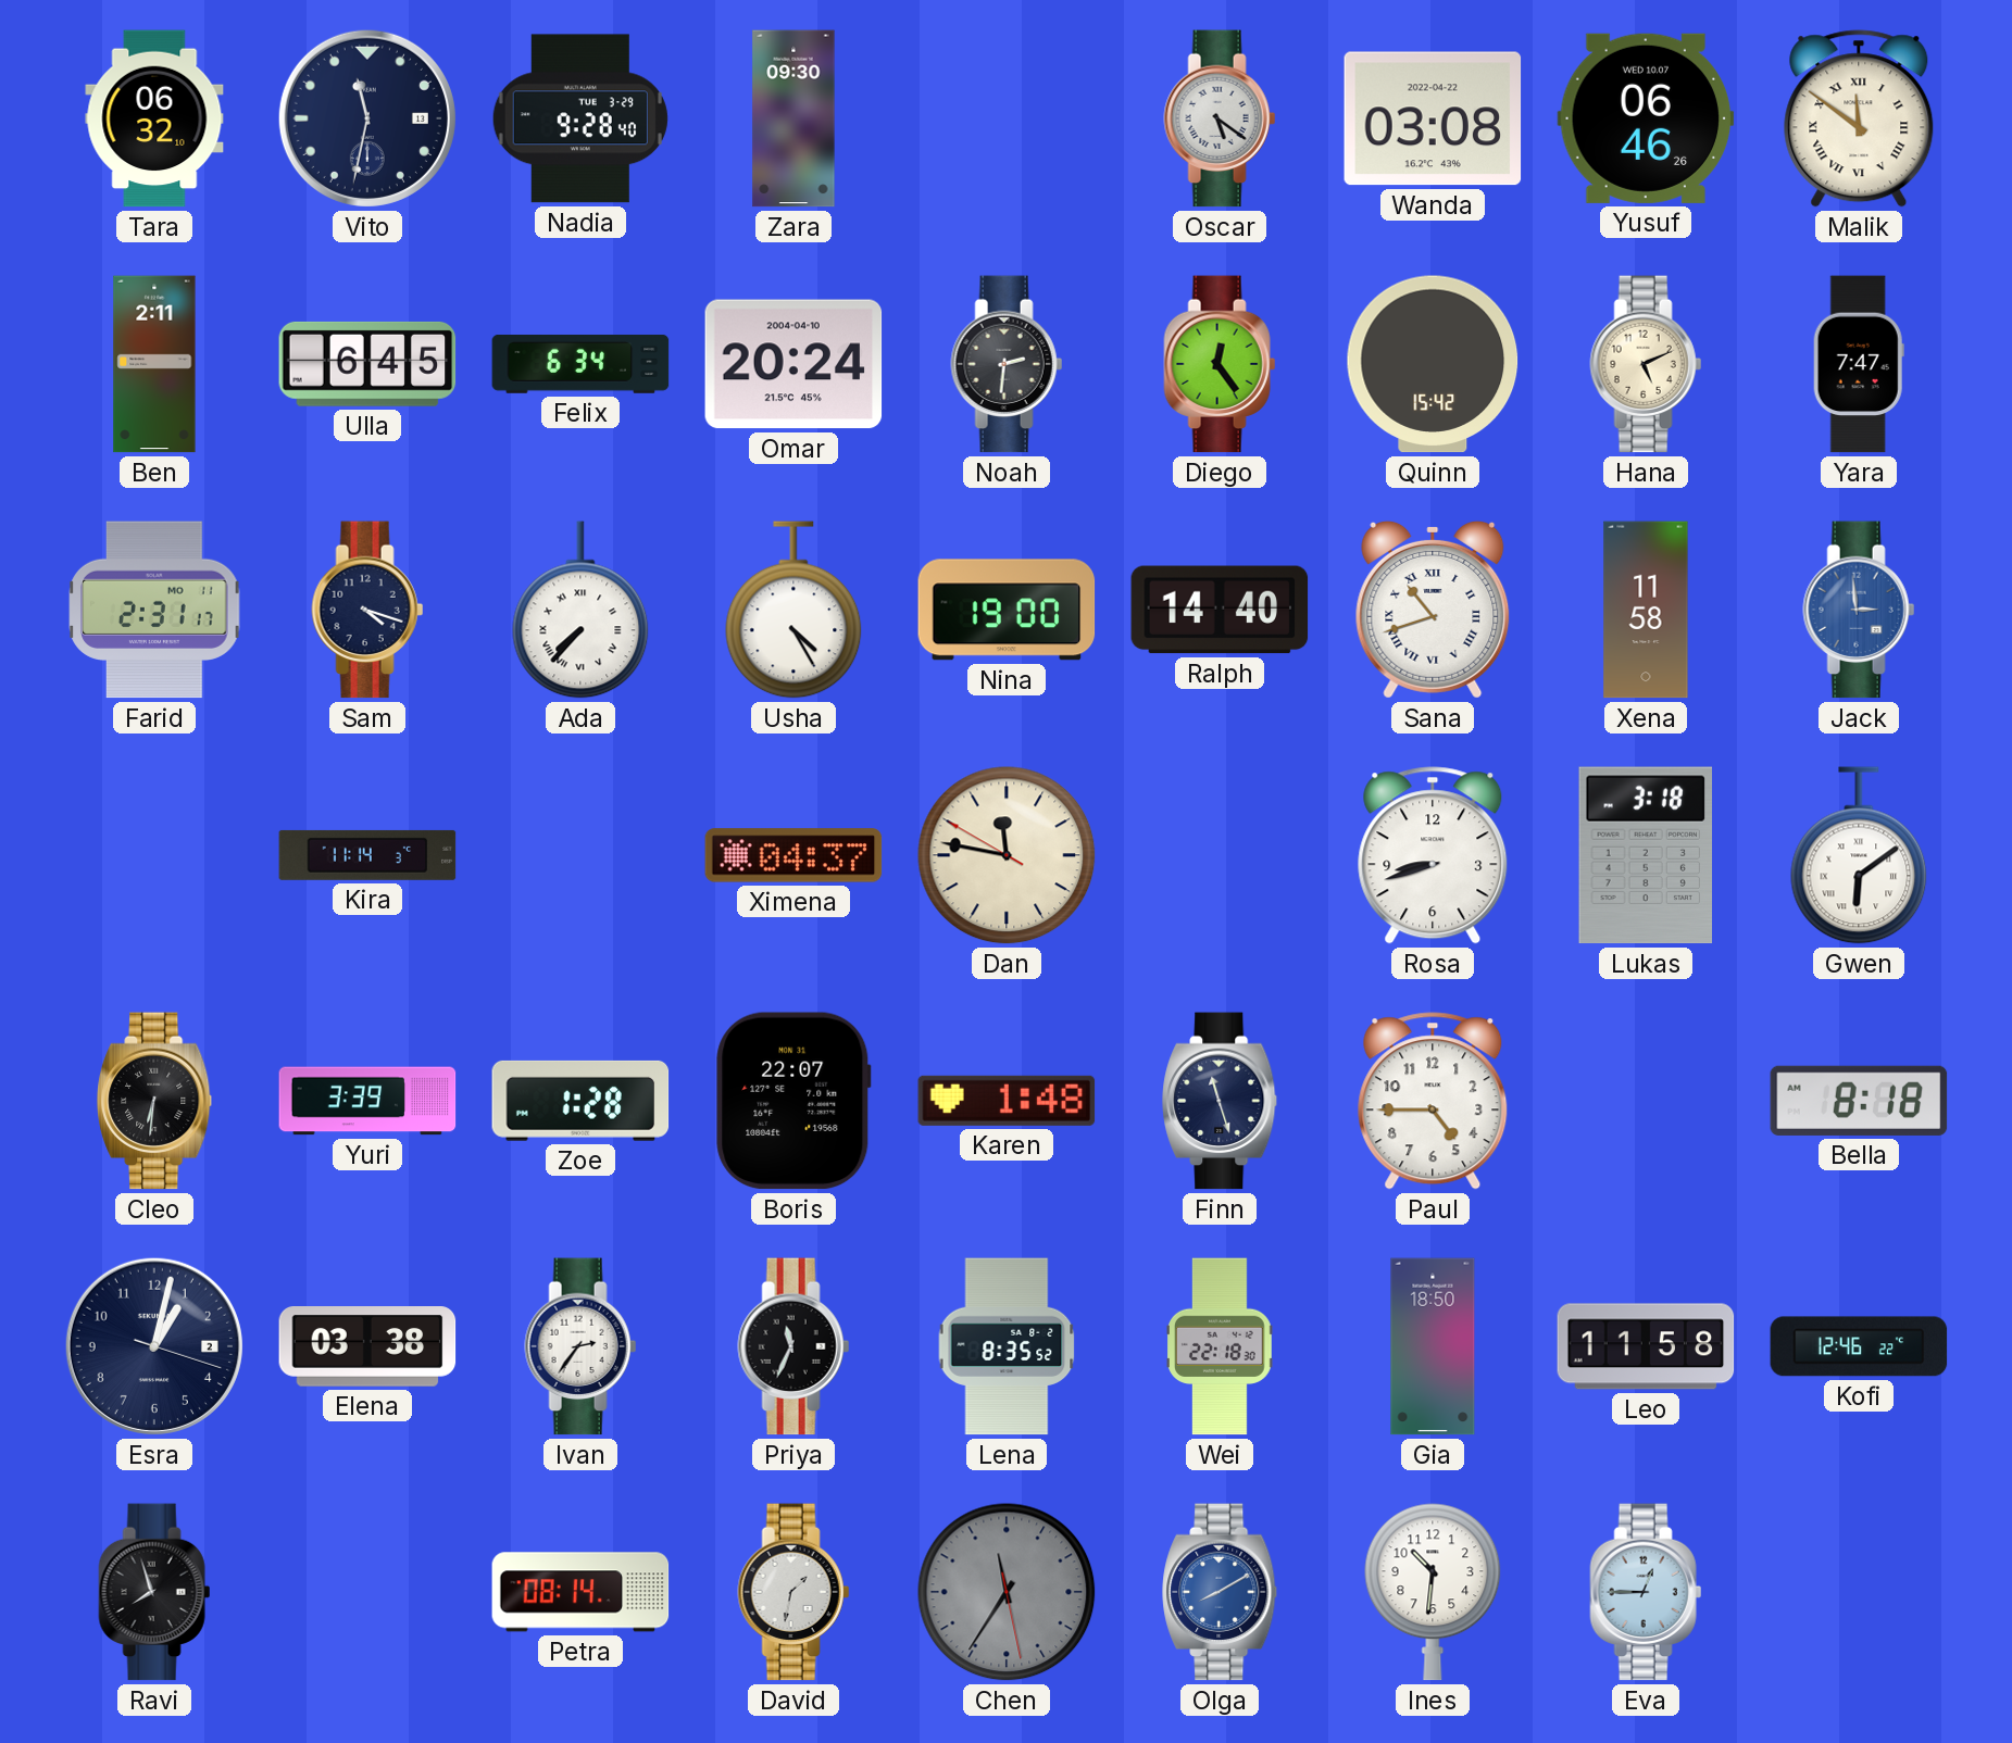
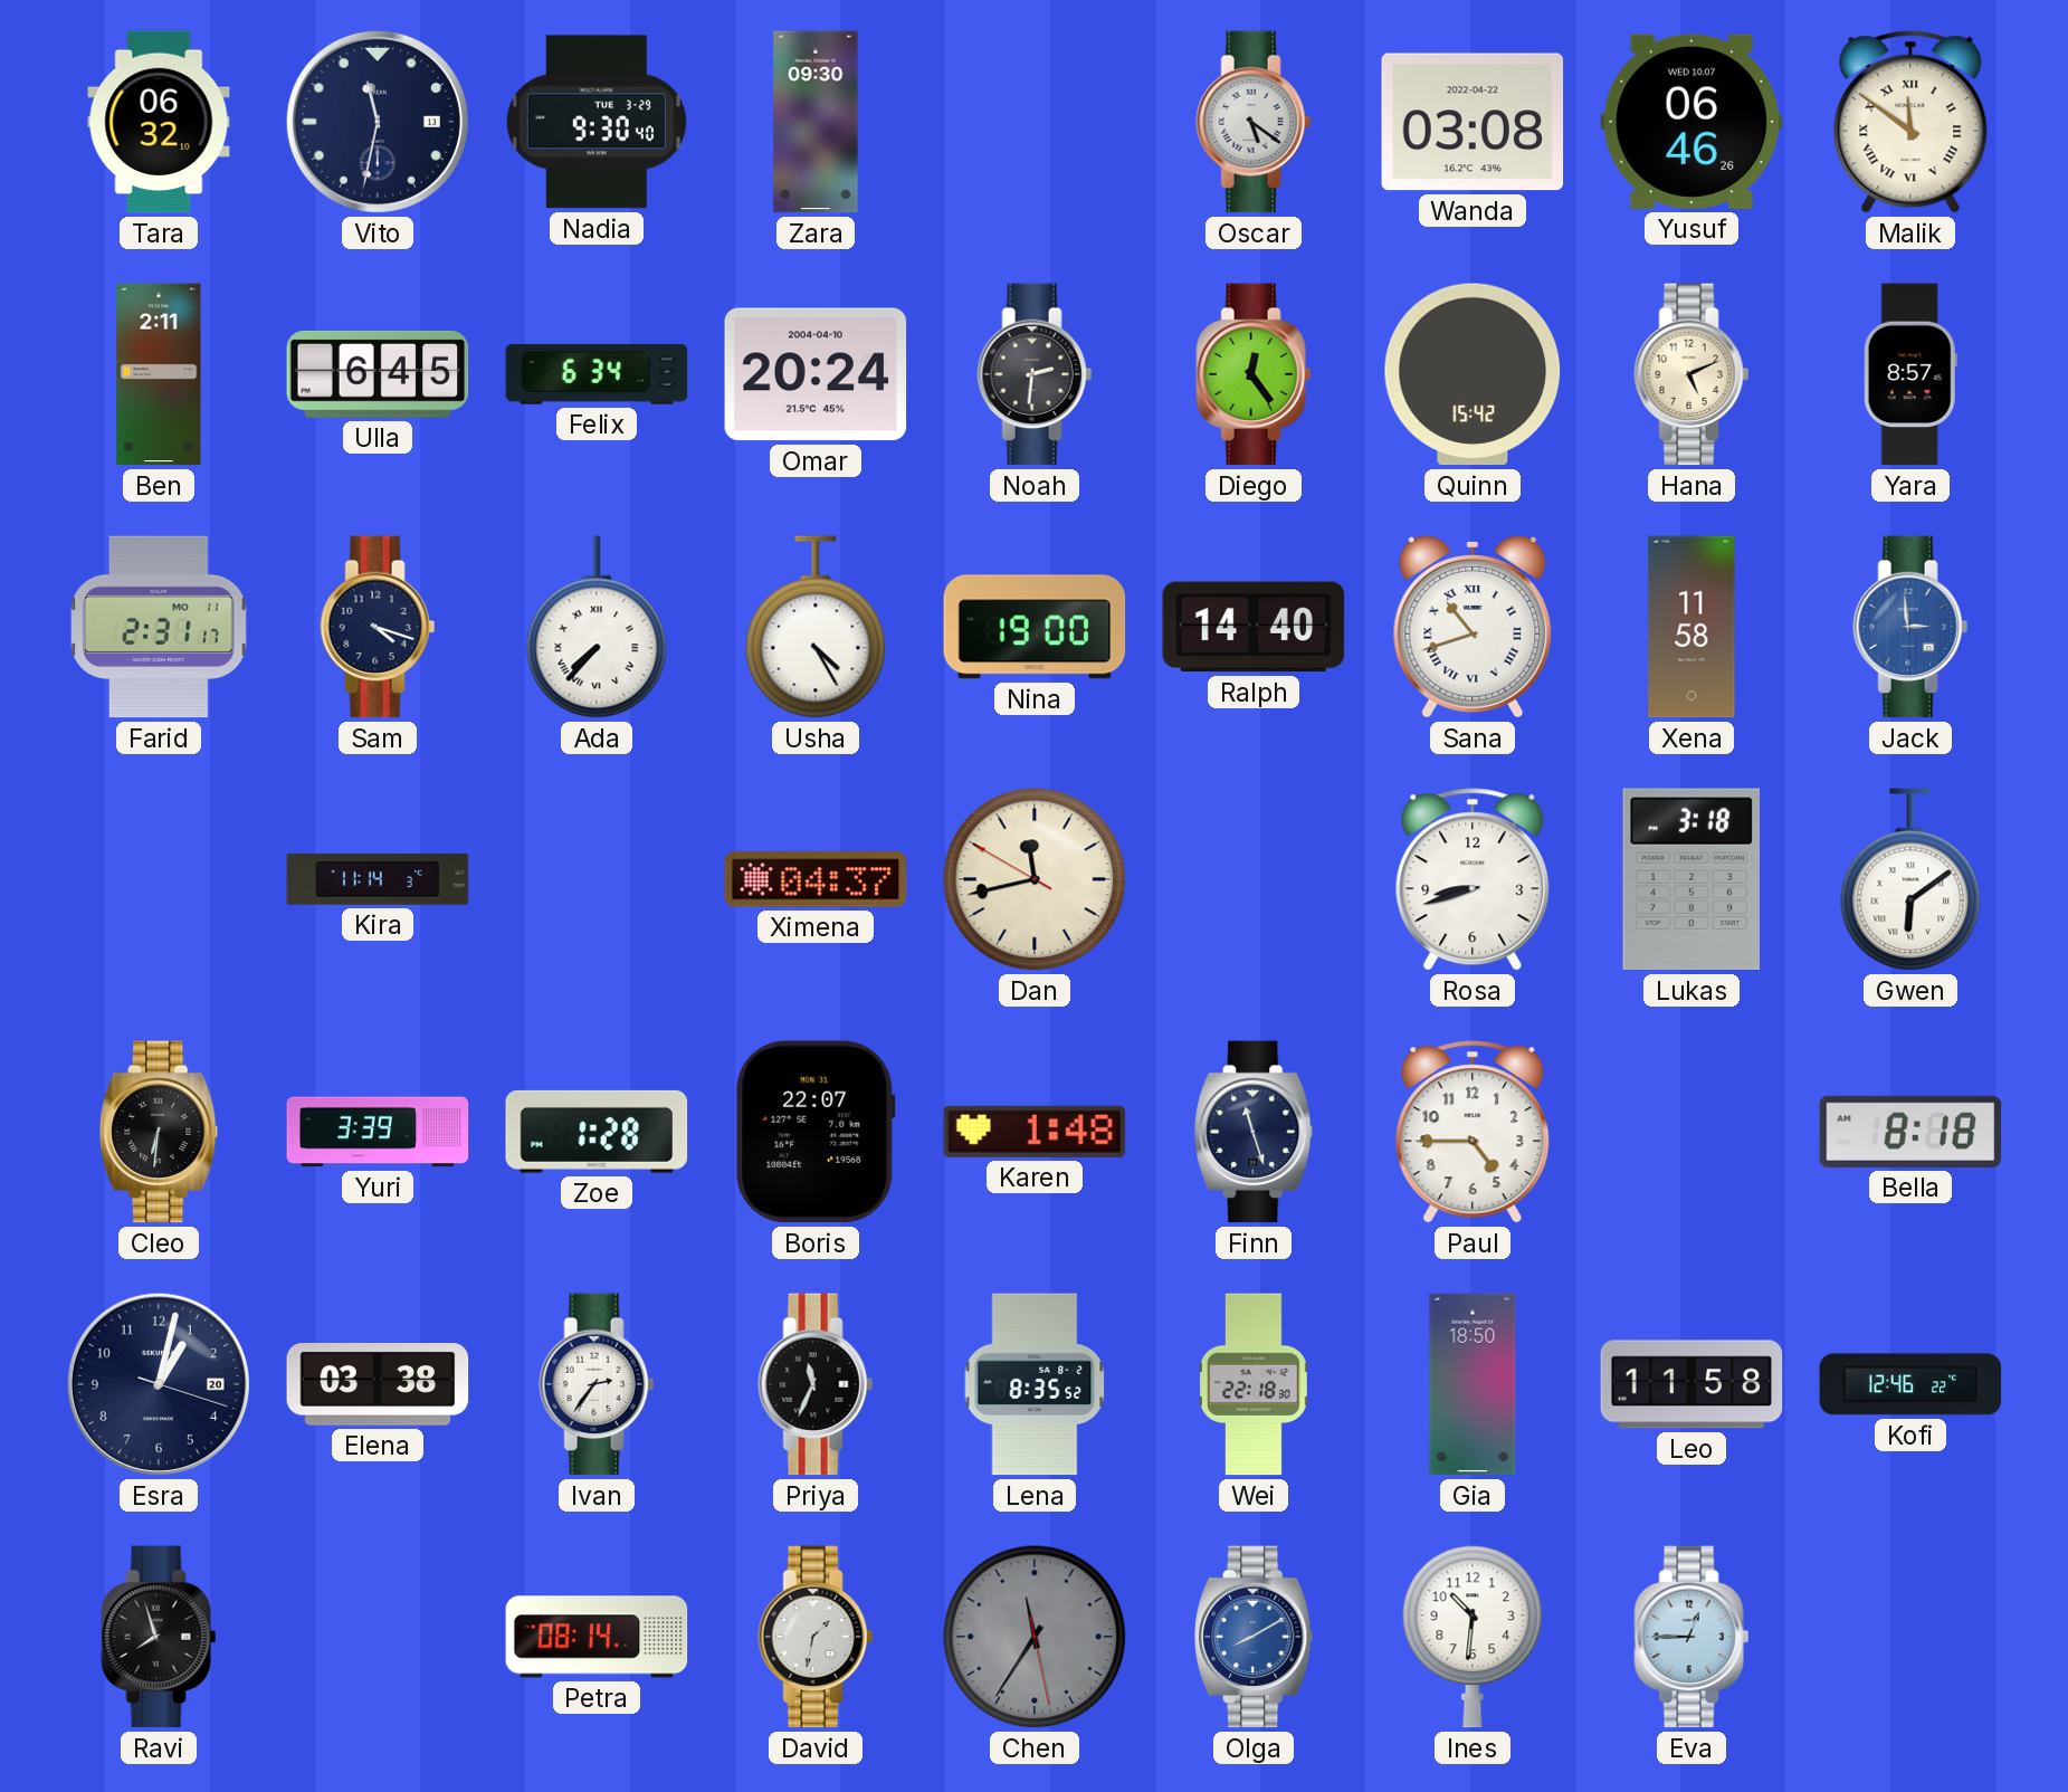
Nadia: 9:28 -> 9:30 (597, 122)
Yara: 7:47 -> 8:57 (1910, 374)
Dan: 11:46 -> 11:42 (1035, 879)
Esra date: 2 -> 20 (159, 1384)
